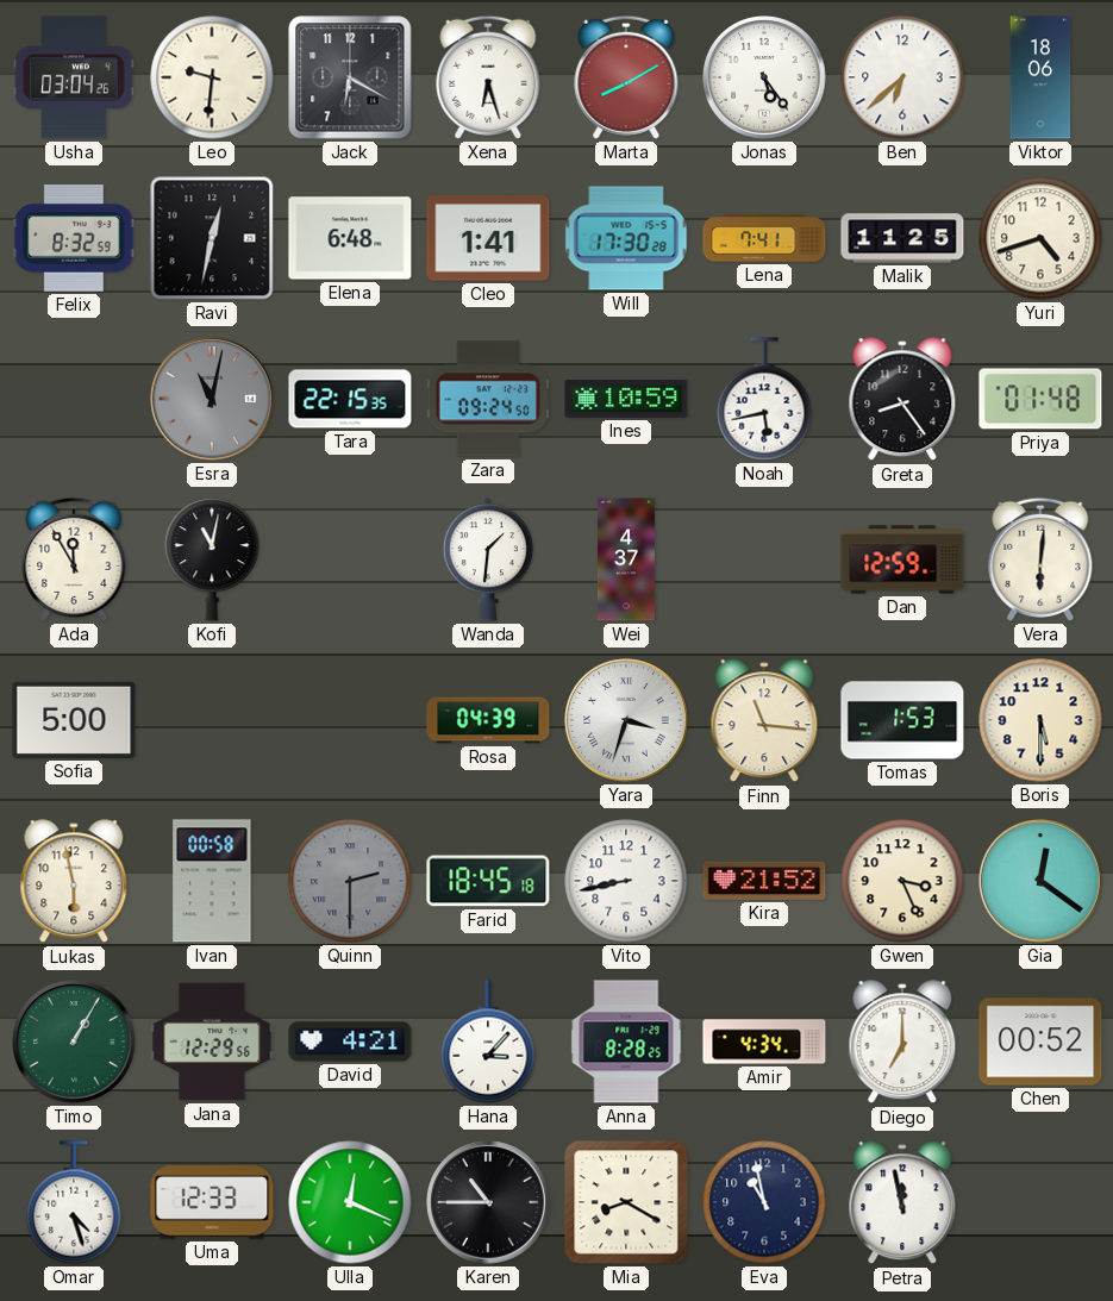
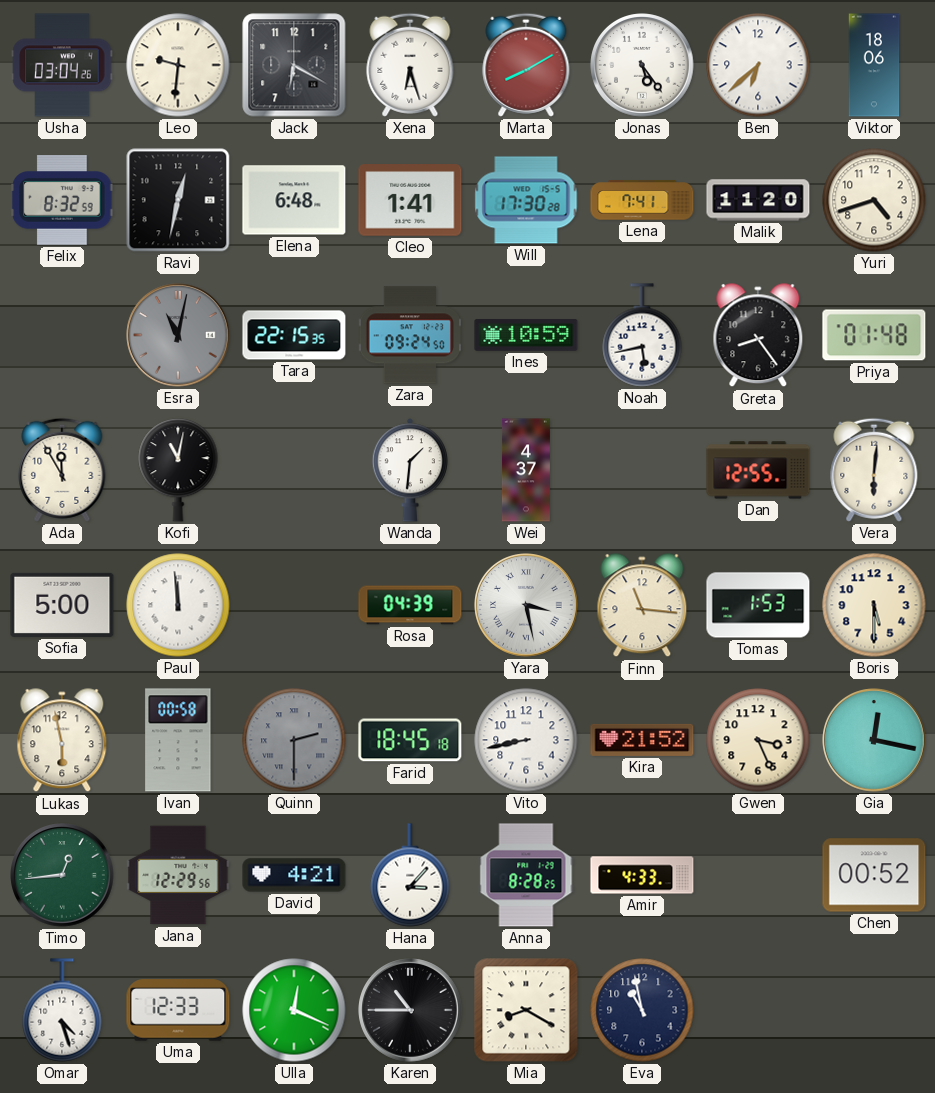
Malik: 11:25 -> 11:20 (758, 200)
Dan: 12:59 -> 12:55 (758, 470)
Paul: none -> 11:59 (178, 605)
Yara: 3:33 -> 3:28 (526, 605)
Gia: 12:21 -> 12:17 (874, 740)
Timo: 1:05 -> 12:44 (62, 875)
Amir: 4:34 -> 4:33 (642, 875)
Diego: 7:00 -> none (902, 1043)
Petra: 11:58 -> none (902, 1203)
